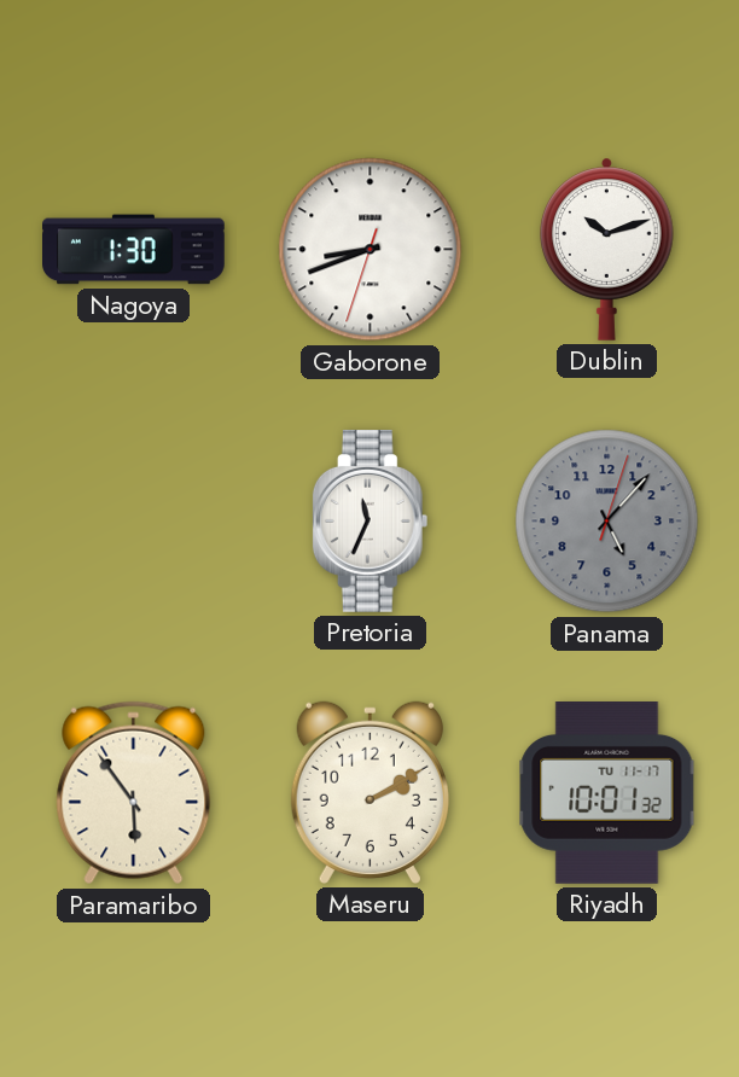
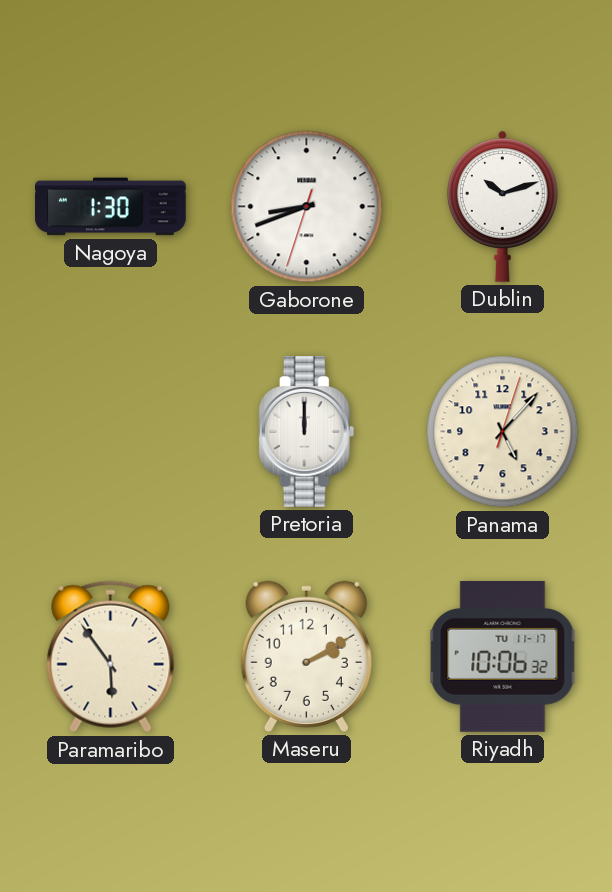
Pretoria: 11:34 -> 12:00 (307, 432)
Panama dial: grey -> cream (503, 432)
Riyadh: 10:01 -> 10:06 (503, 657)
